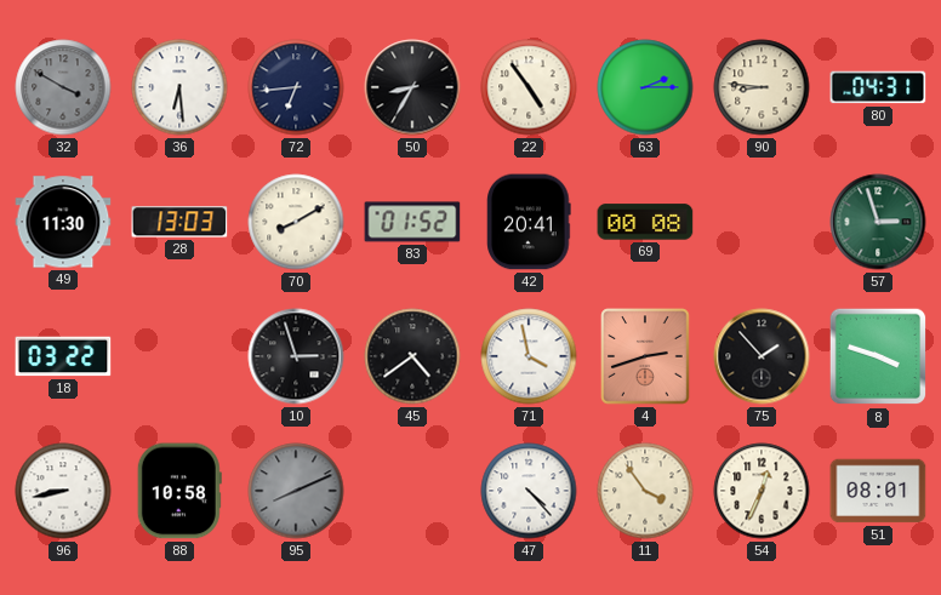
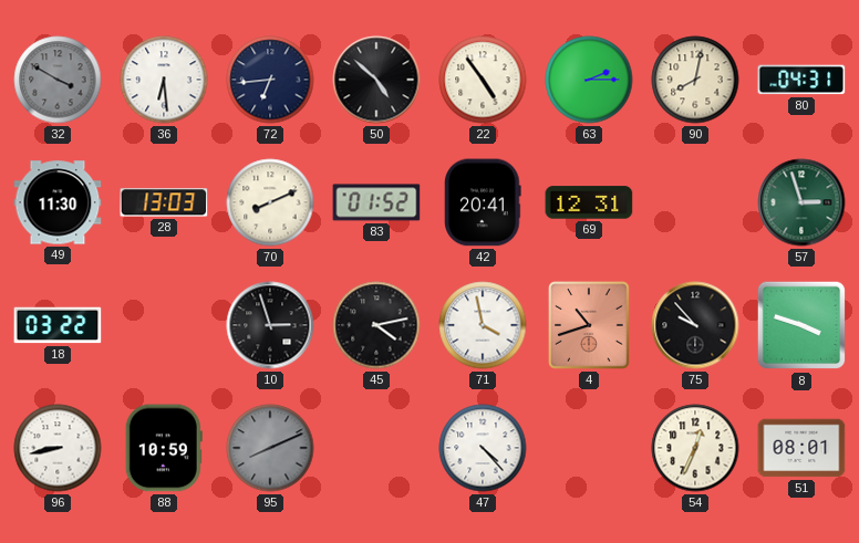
50: 8:35 -> 4:52 (376, 80)
90: 8:46 -> 8:02 (695, 80)
70: 8:10 -> 8:11 (270, 202)
69: 00:08 -> 12:31 (589, 202)
45: 4:39 -> 4:13 (376, 325)
4: 2:42 -> 10:42 (589, 325)
75: 1:53 -> 9:53 (695, 325)
88: 10:58 -> 10:59 (164, 448)
11: 3:54 -> none (645, 491)
